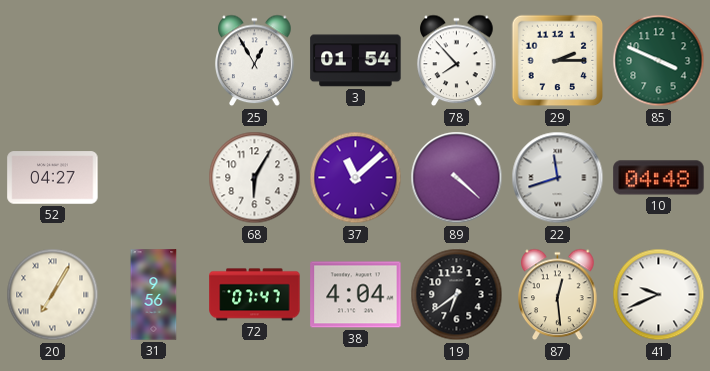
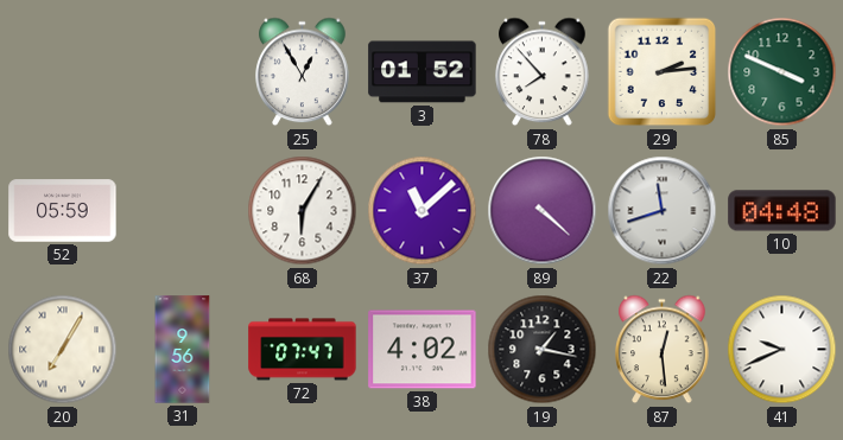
3: 01:54 -> 01:52 (423, 72)
29: 2:15 -> 2:14 (663, 72)
52: 04:27 -> 05:59 (63, 211)
38: 4:04 -> 4:02 (423, 350)
19: 6:39 -> 1:17 (543, 350)
